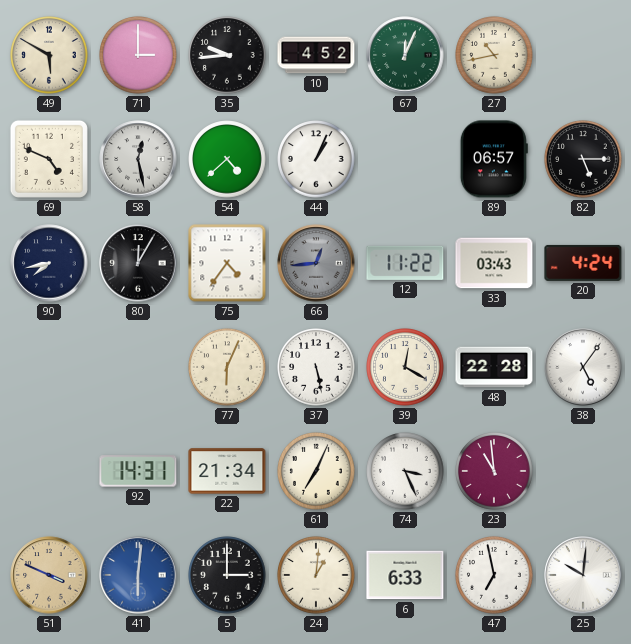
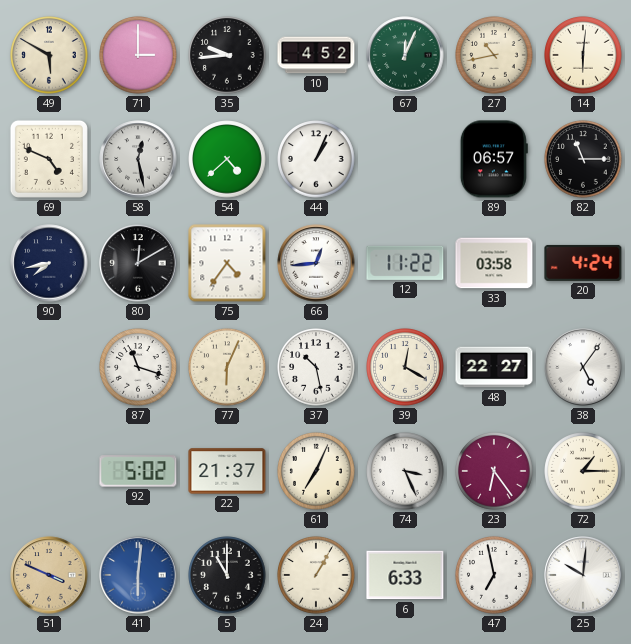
14: none -> 6:01 (583, 55)
82: 5:15 -> 11:15 (583, 159)
80: 12:05 -> 12:10 (138, 263)
66 dial: grey -> white (316, 263)
33: 03:43 -> 03:58 (494, 263)
87: none -> 11:18 (138, 367)
37: 5:28 -> 10:28 (316, 367)
48: 22:28 -> 22:27 (494, 367)
92: 14:31 -> 5:02 (138, 471)
22: 21:34 -> 21:37 (227, 471)
23: 10:59 -> 6:24 (494, 471)
72: none -> 1:15 (583, 471)
5: 3:00 -> 11:00 (227, 575)
24: 1:01 -> 1:05 (316, 575)
